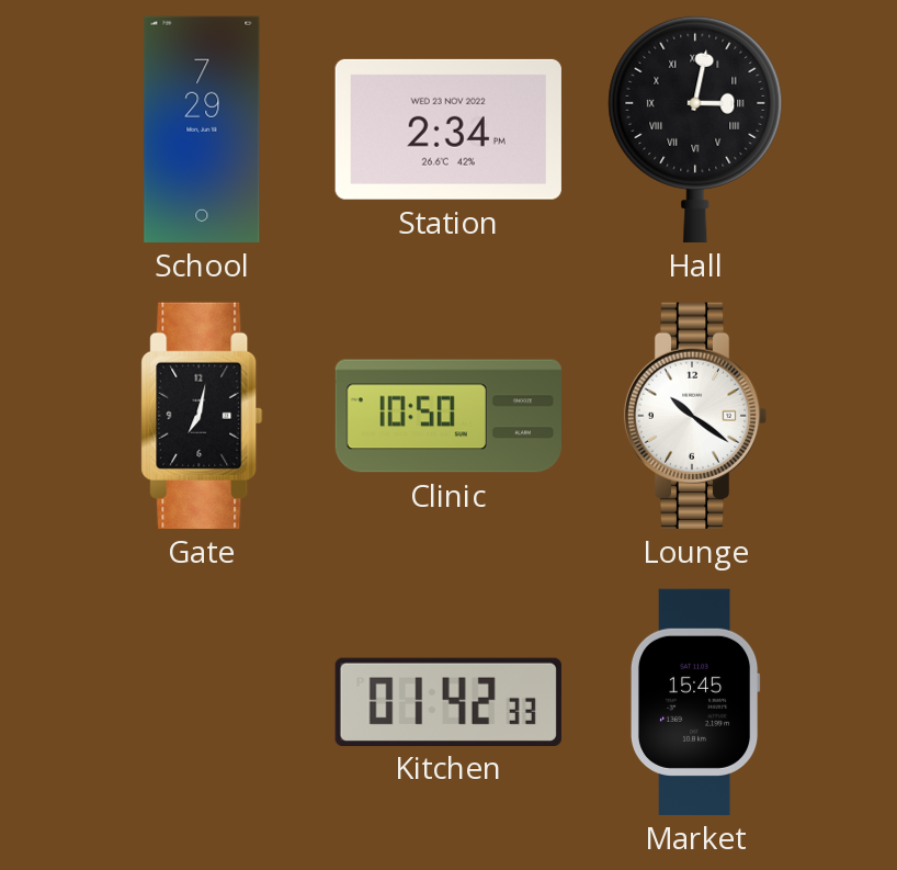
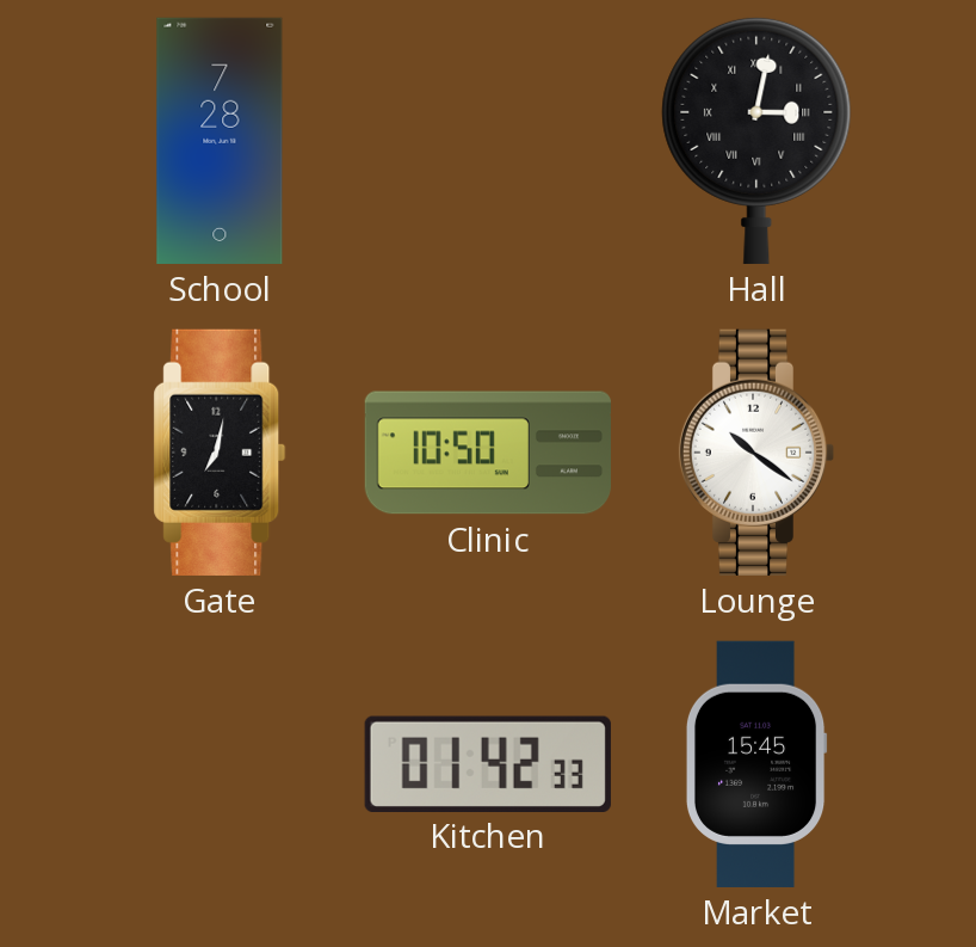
School: 7:29 -> 7:28 (220, 141)
Station: 2:34 -> none (449, 129)
